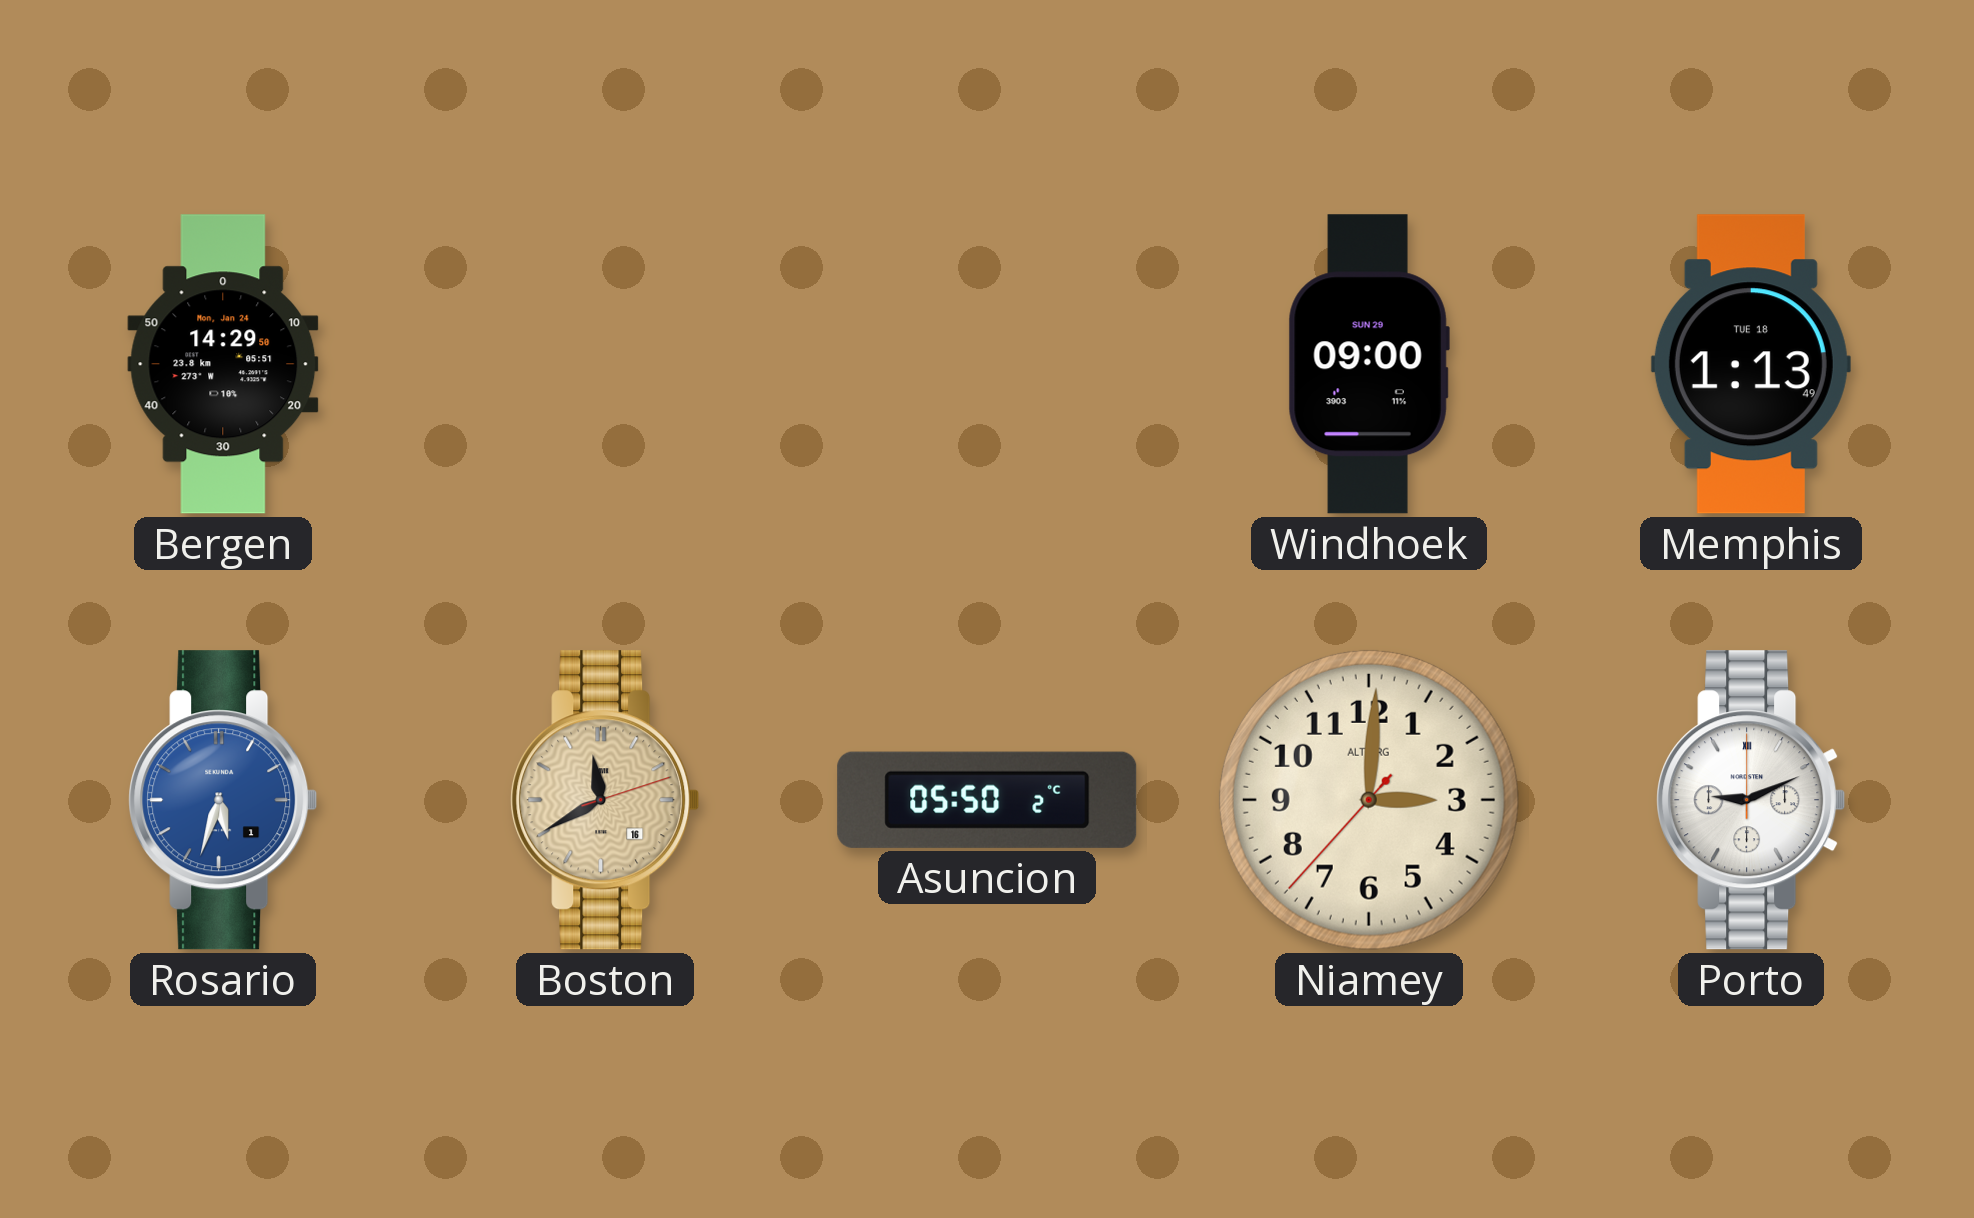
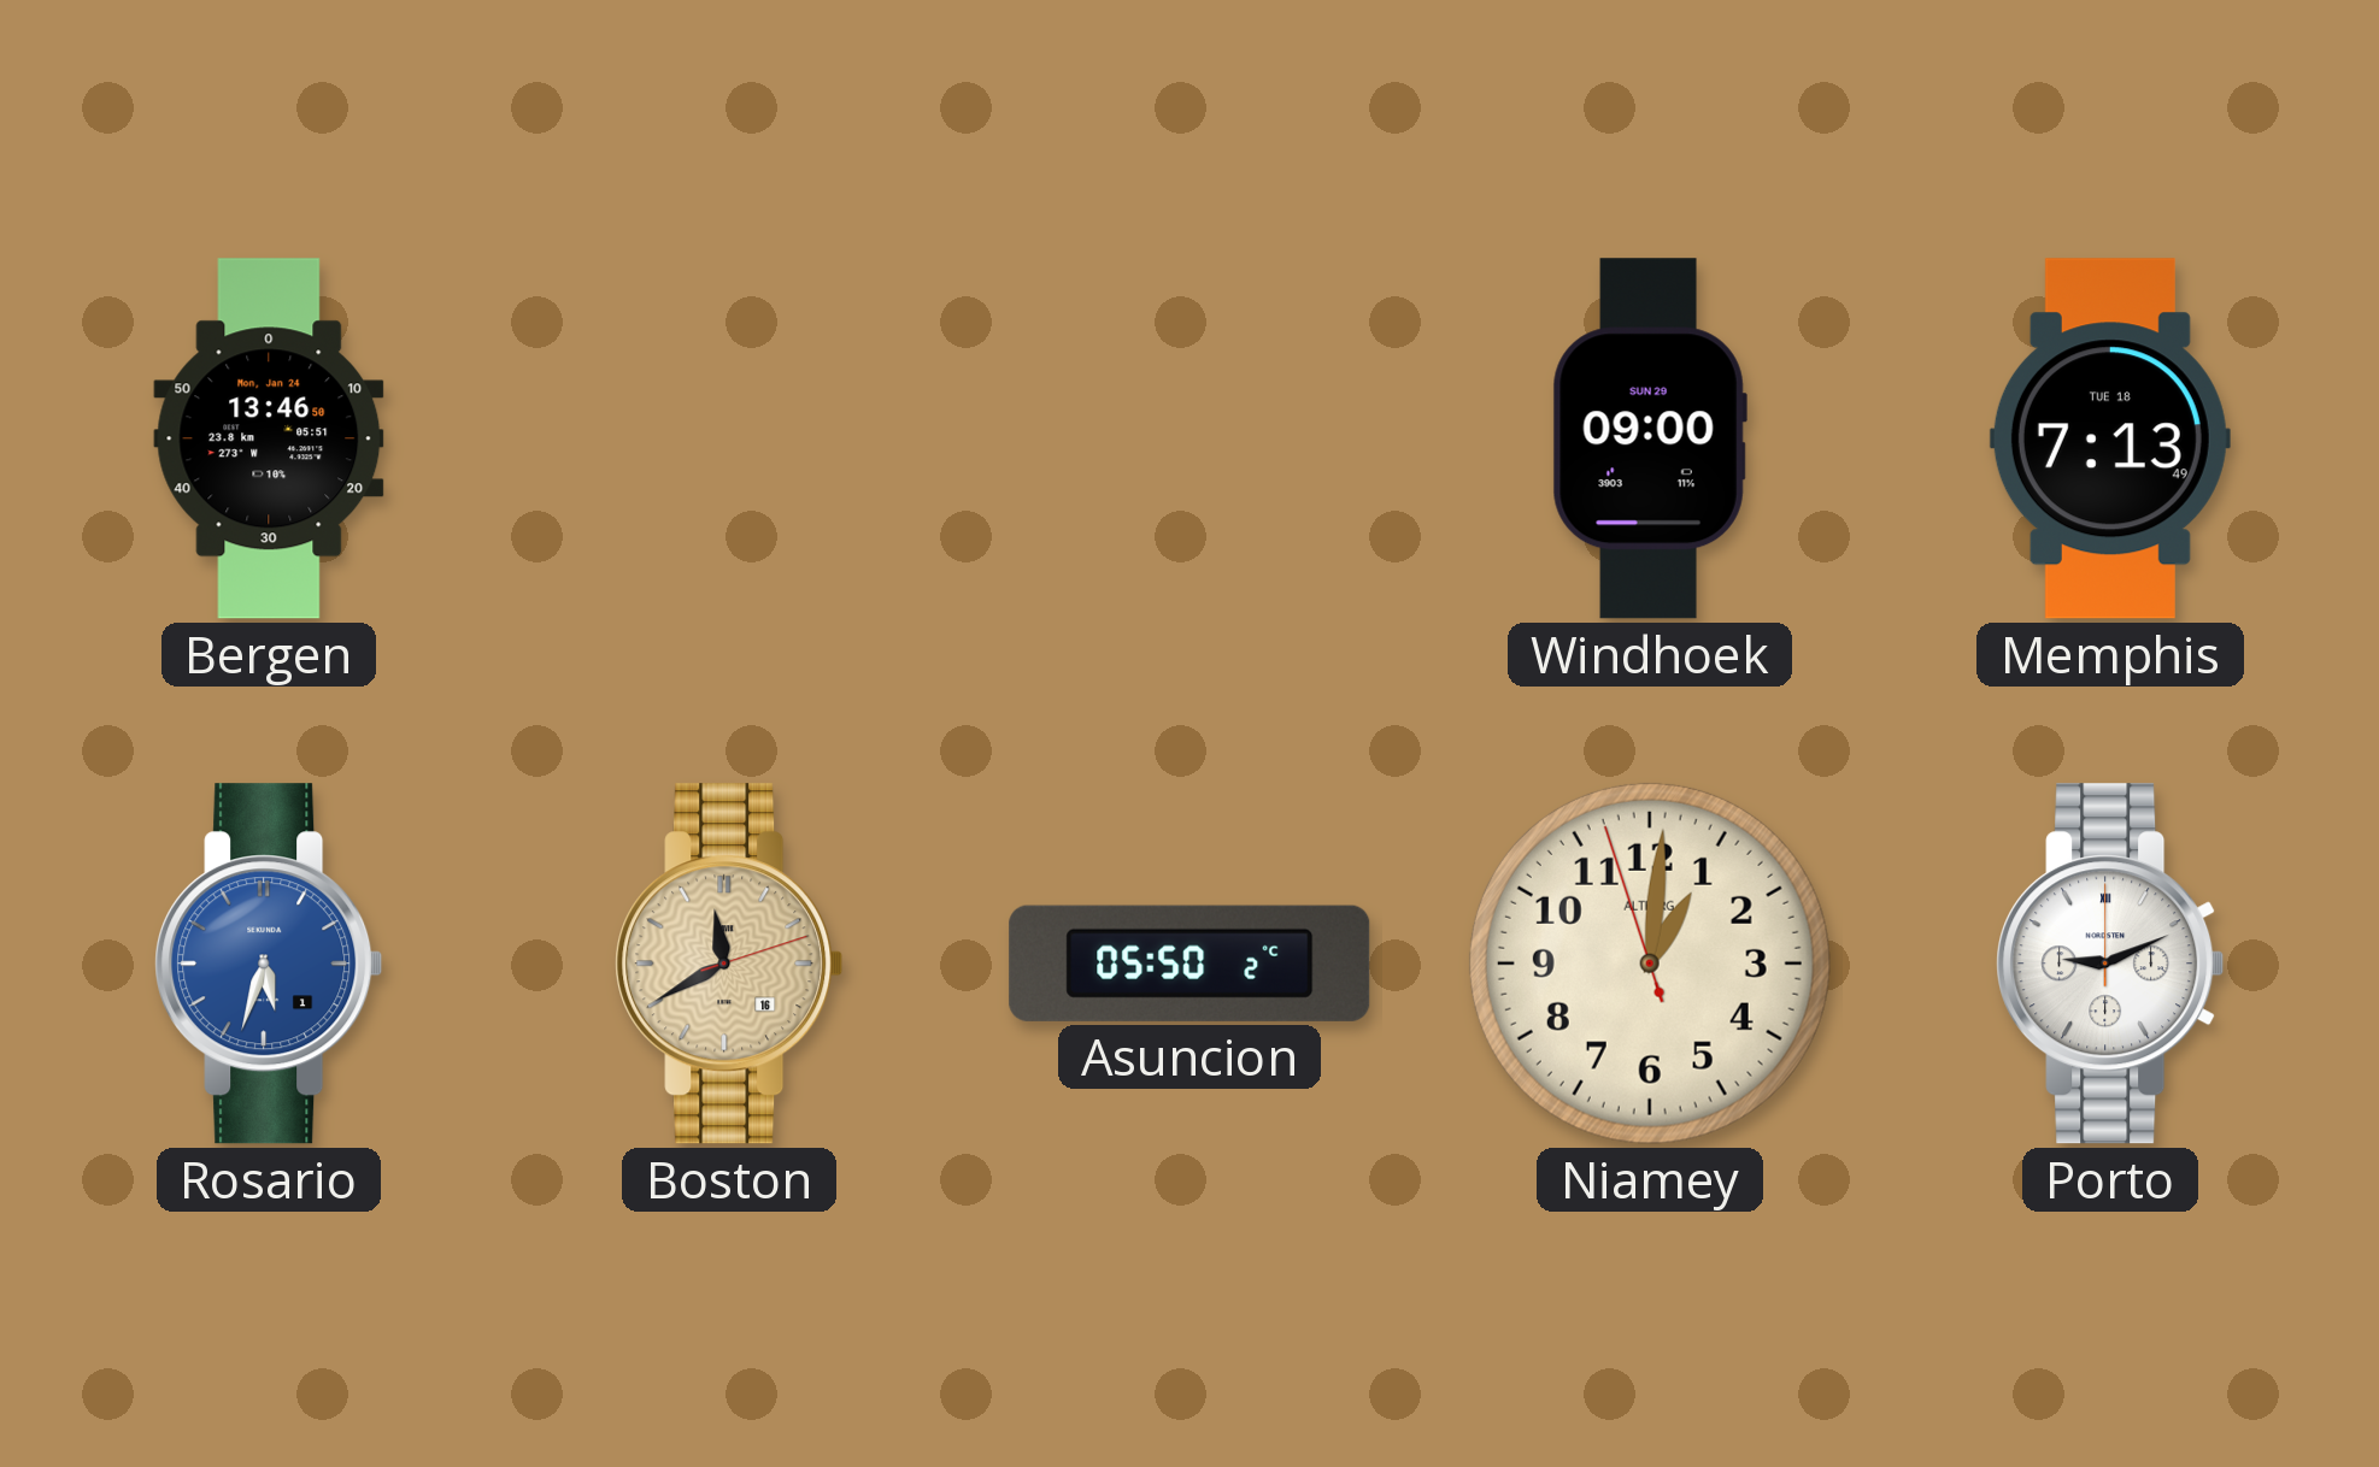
Bergen: 14:29 -> 13:46 (269, 438)
Memphis: 1:13 -> 7:13 (2110, 438)
Niamey: 3:00 -> 1:00 (1650, 964)
